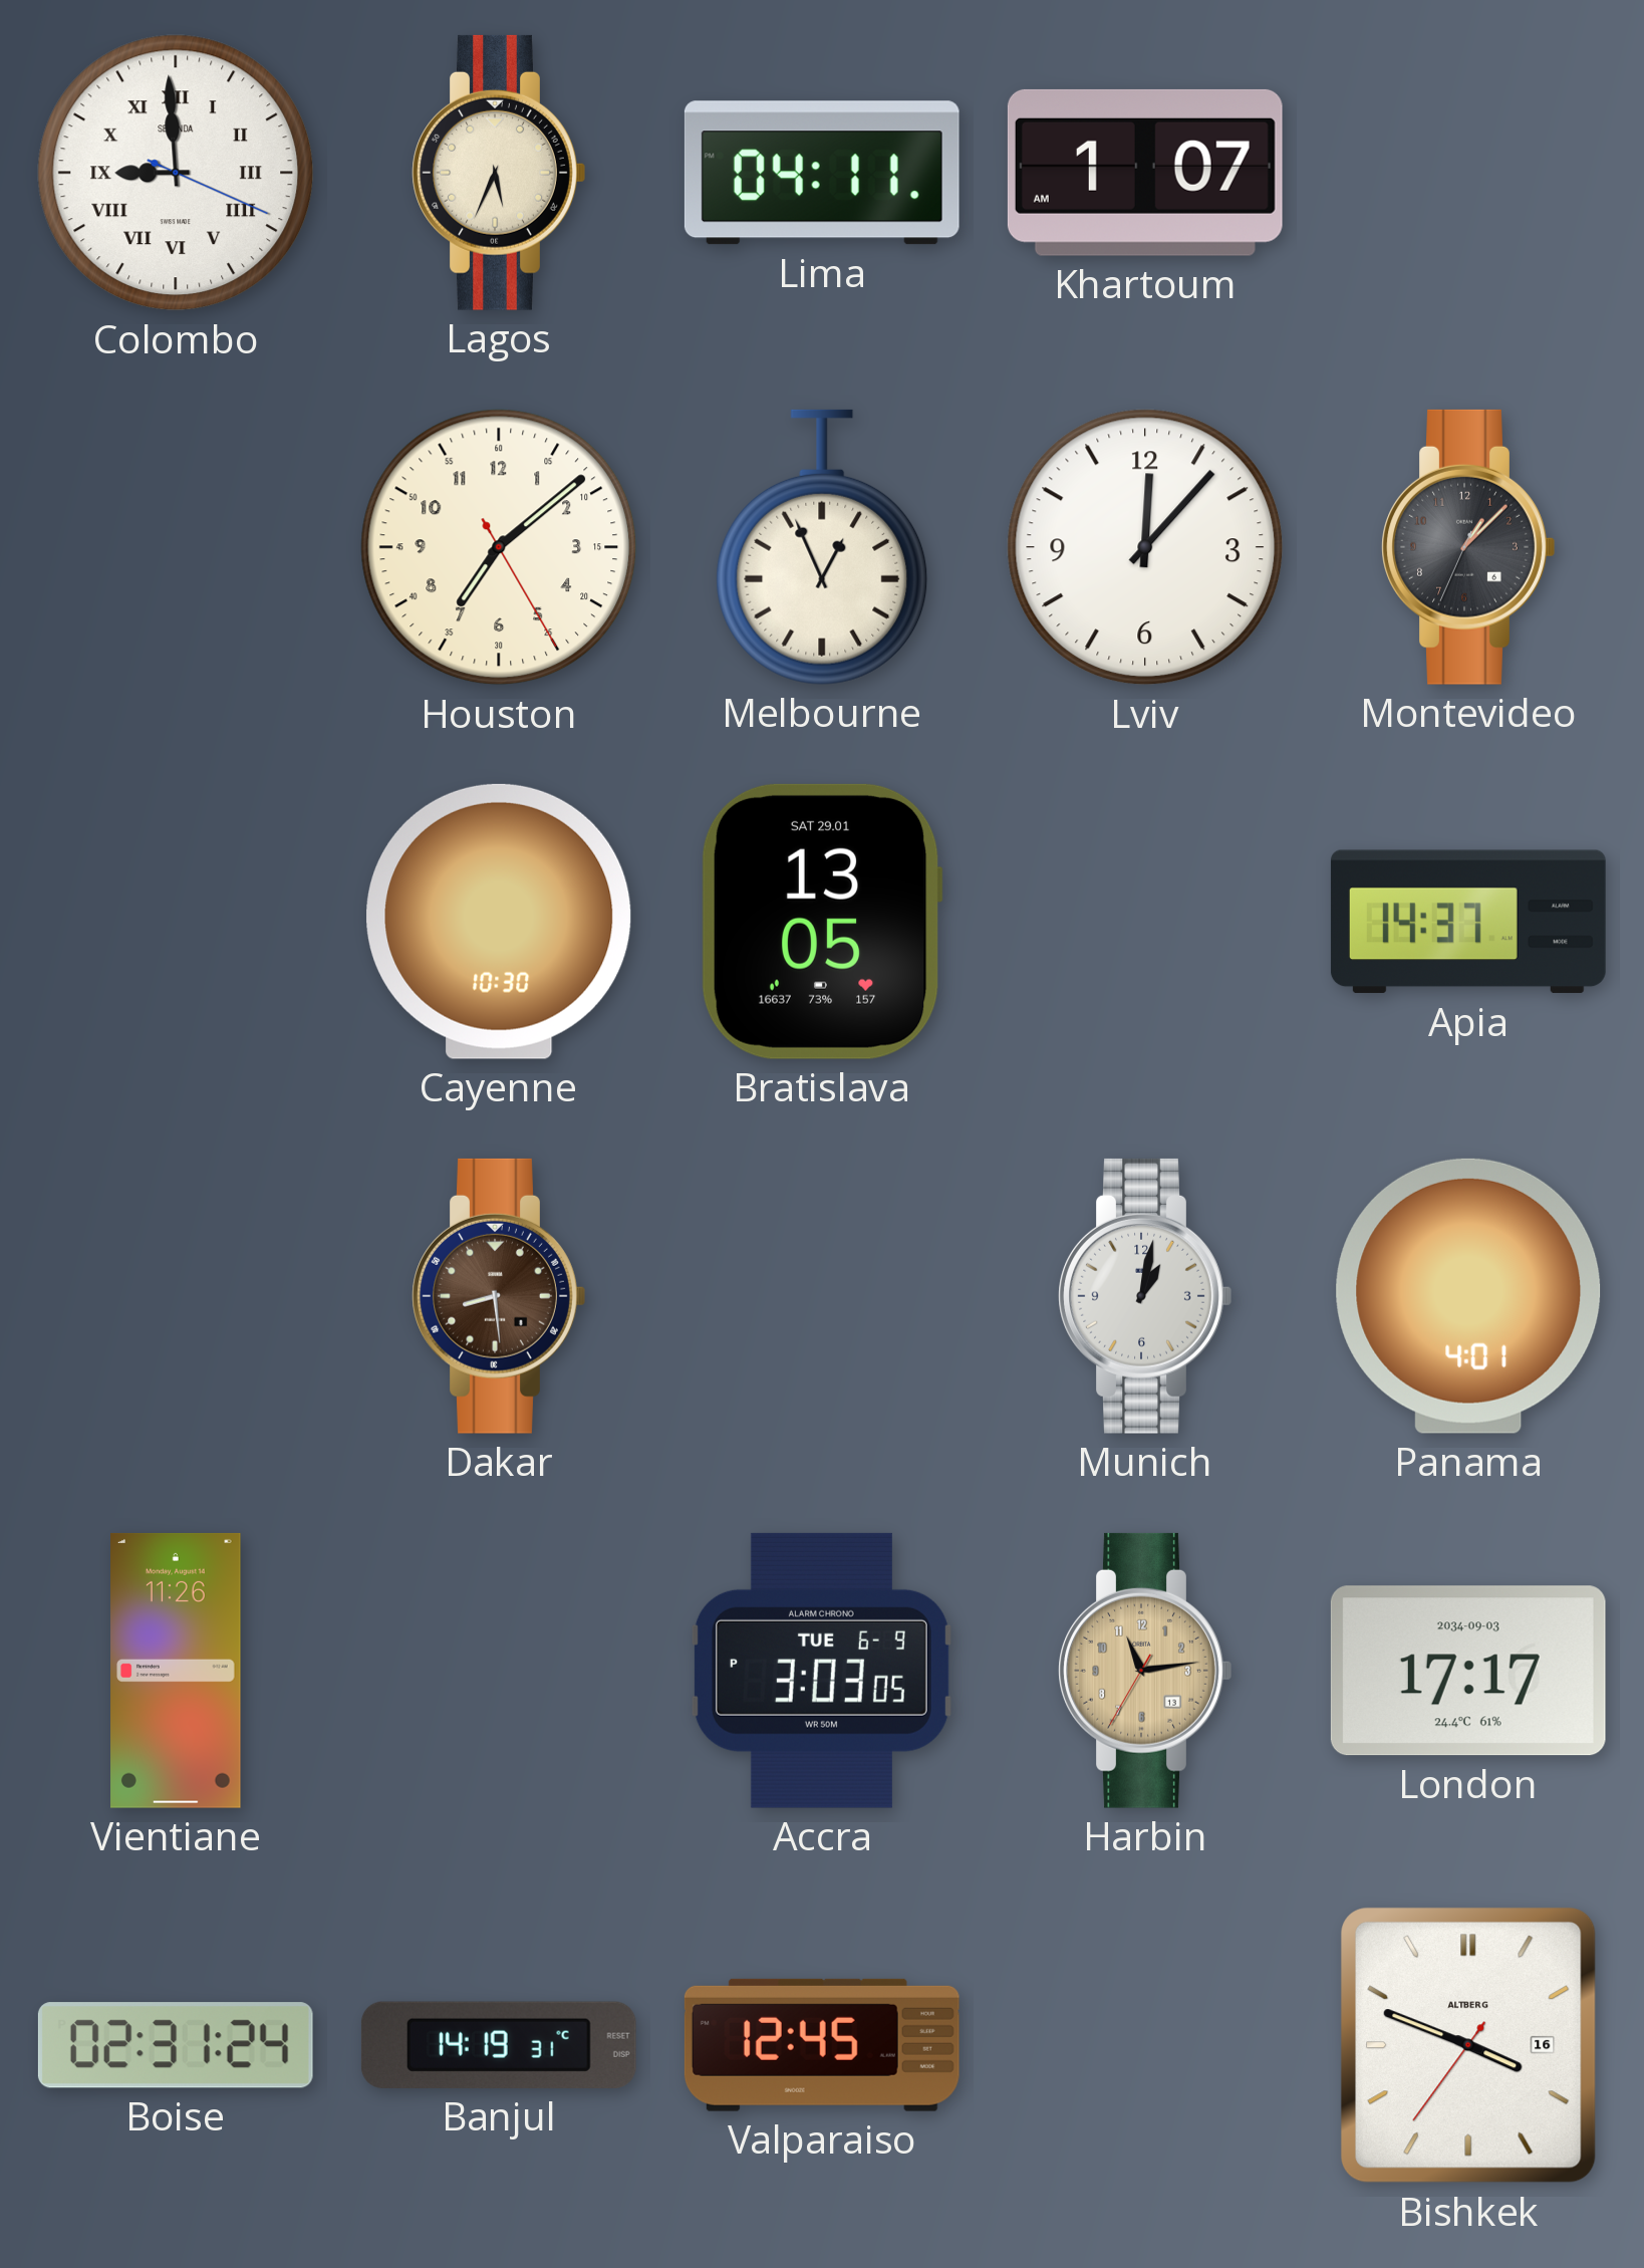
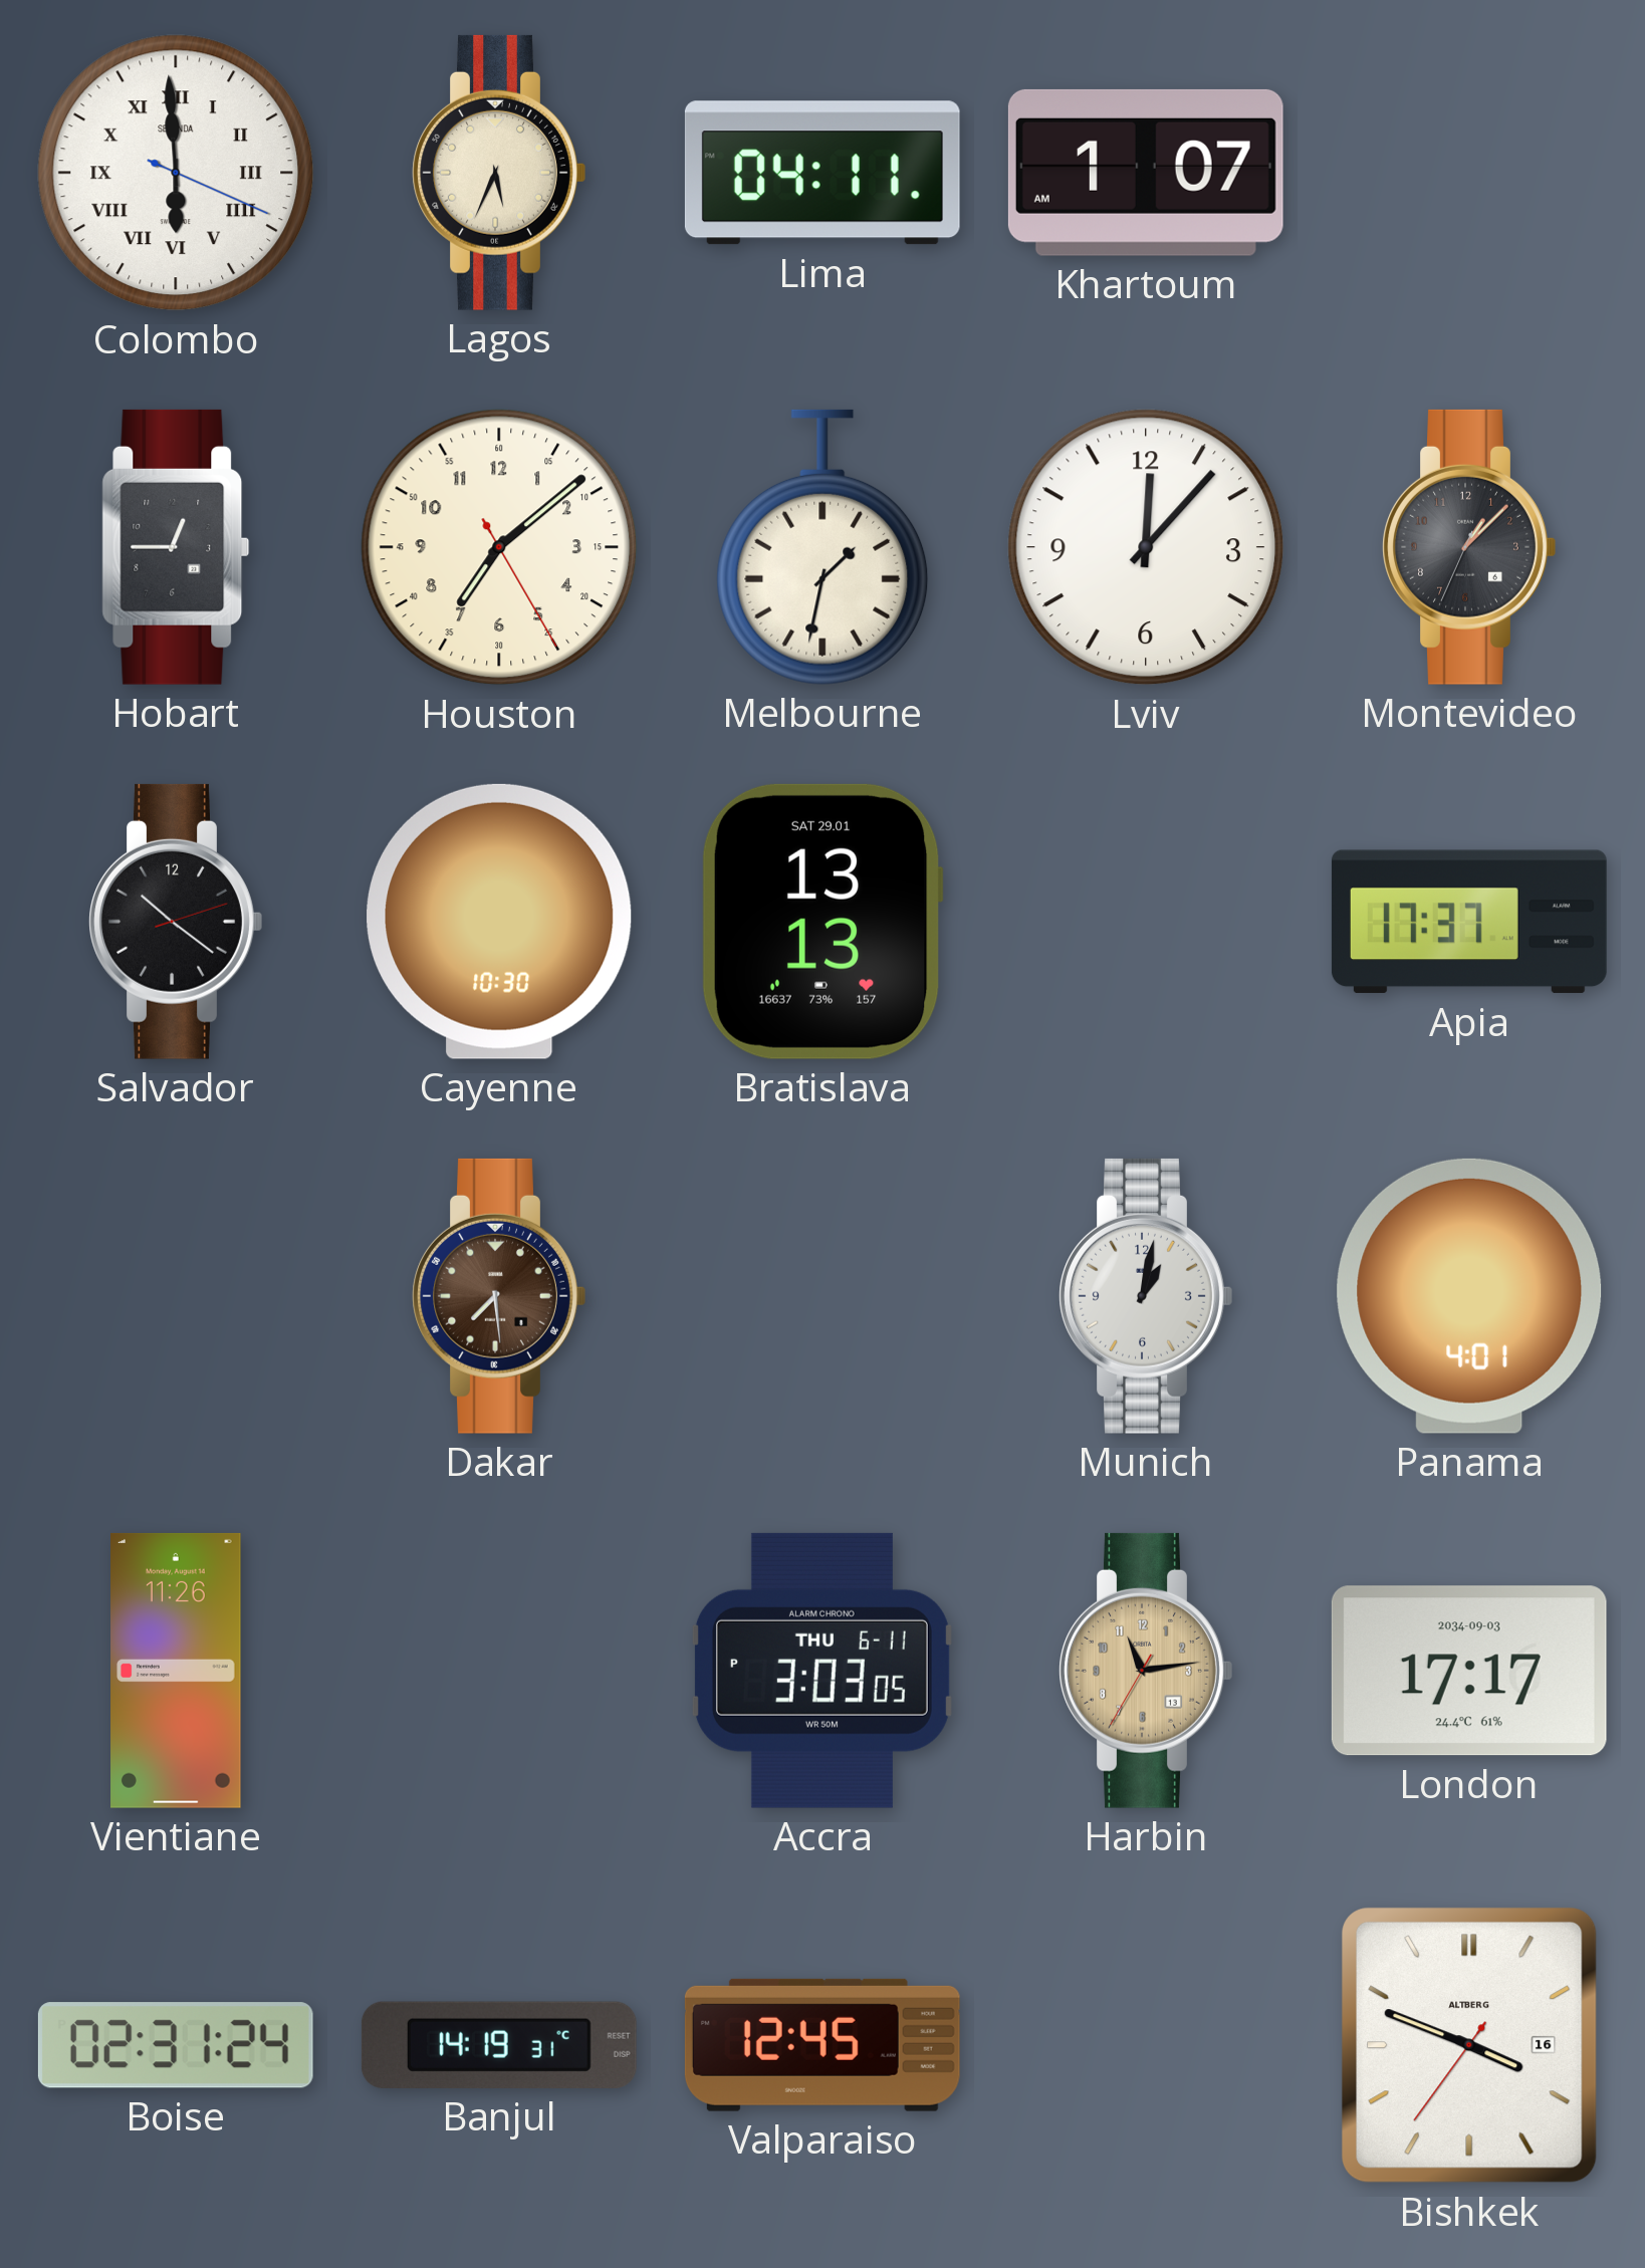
Colombo: 8:59 -> 5:59 (176, 173)
Hobart: none -> 12:45 (176, 547)
Melbourne: 12:56 -> 1:32 (822, 547)
Salvador: none -> 10:21 (176, 922)
Bratislava: 13:05 -> 13:13 (822, 922)
Apia: 14:37 -> 17:37 (1469, 922)
Dakar: 8:29 -> 7:29 (499, 1296)
Accra date: TUE 6-9 -> THU 6-11 (822, 1671)
